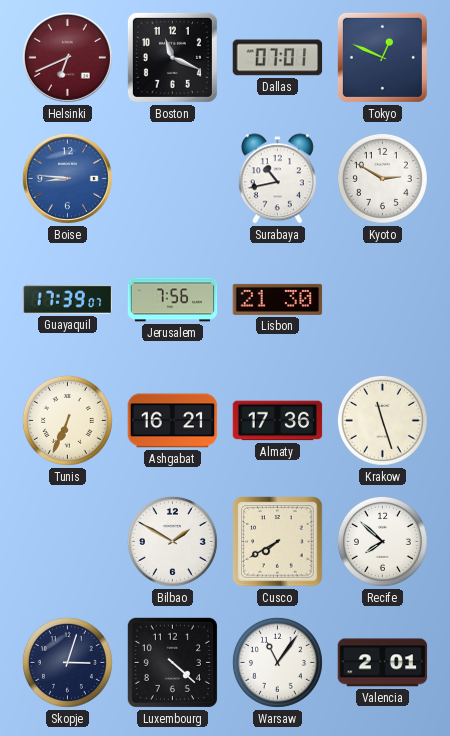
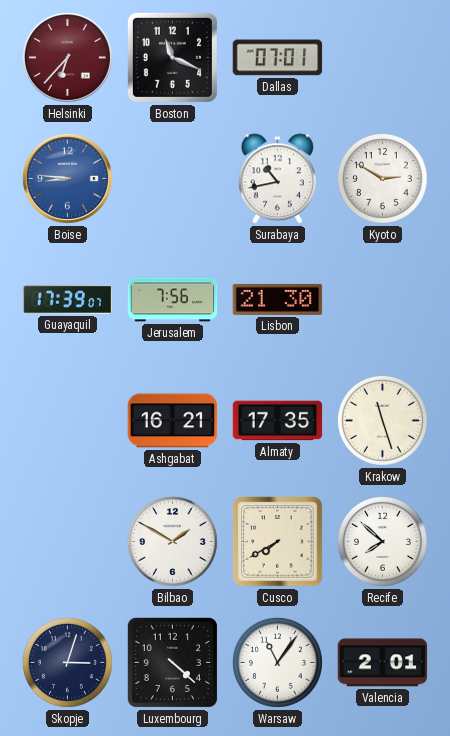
Helsinki: 6:41 -> 6:37 (67, 57)
Tokyo: 12:49 -> none (382, 57)
Tunis: 6:34 -> none (67, 420)
Almaty: 17:36 -> 17:35 (278, 421)
